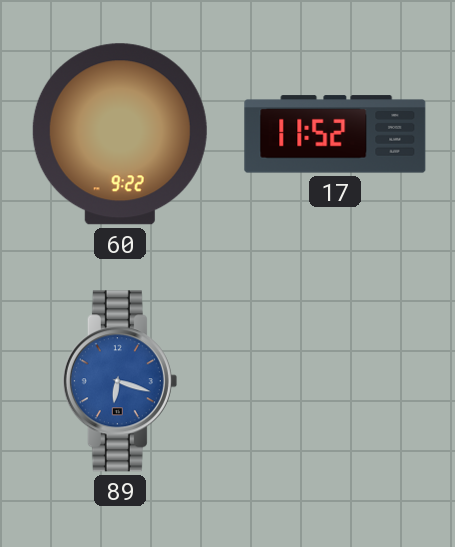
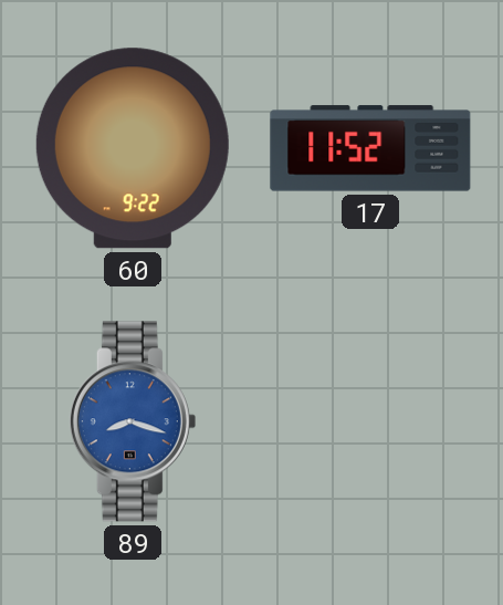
89: 6:18 -> 8:18 (133, 421)
